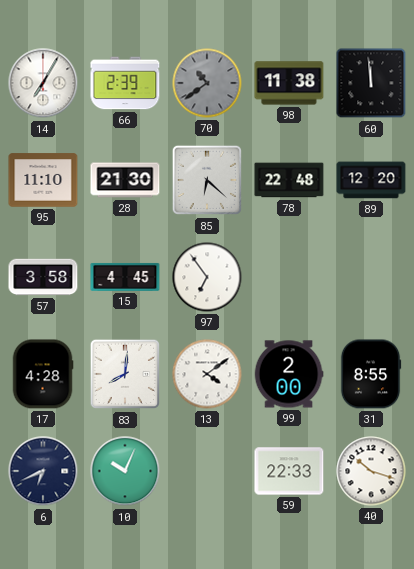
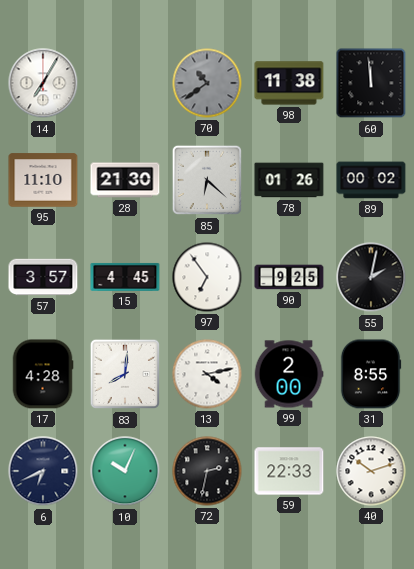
66: 2:39 -> none (125, 83)
78: 22:48 -> 01:26 (289, 180)
89: 12:20 -> 00:02 (371, 180)
57: 3:58 -> 3:57 (43, 277)
90: none -> 9:25 (289, 277)
55: none -> 2:02 (371, 277)
13: 4:09 -> 4:13 (207, 374)
72: none -> 2:32 (207, 471)
40: 10:18 -> 10:12 (371, 471)
